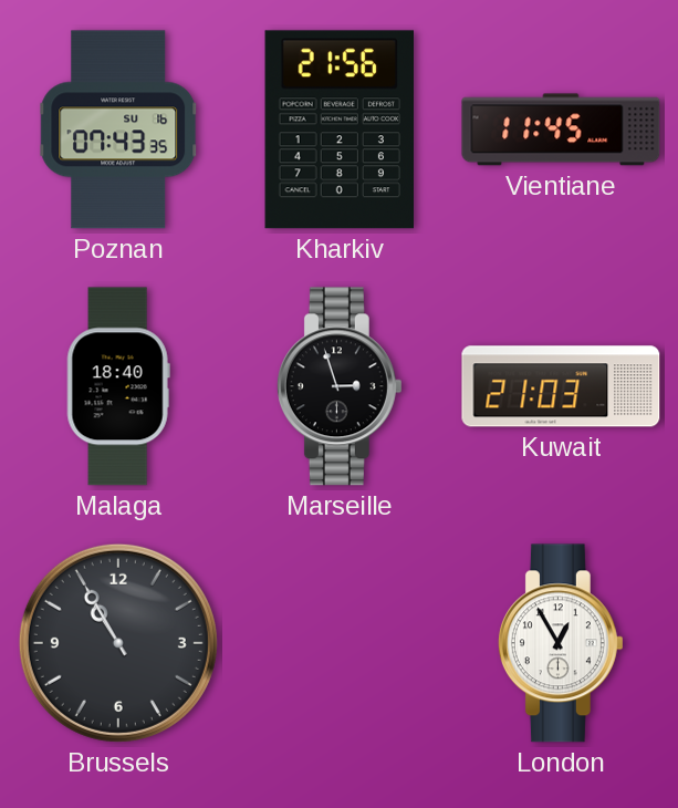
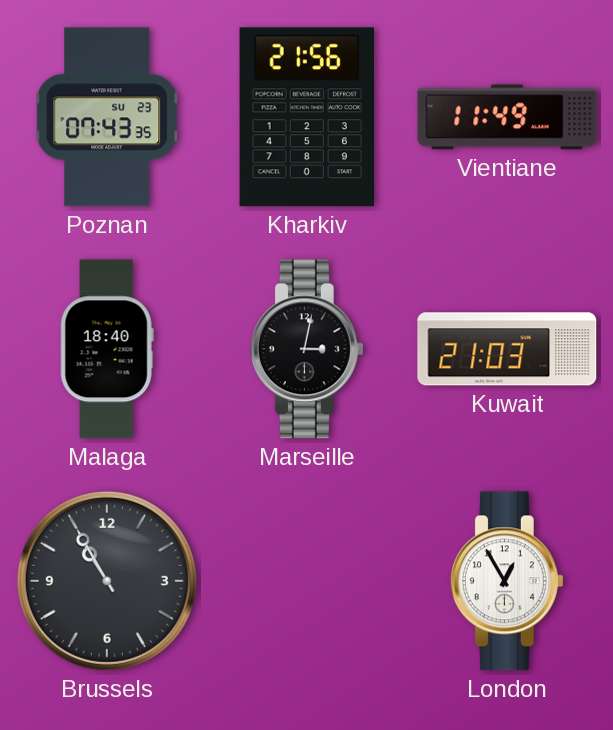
Poznan date: SU 16 -> SU 23 (108, 117)
Vientiane: 11:45 -> 11:49 (507, 117)
Marseille: 2:57 -> 3:02 (307, 349)
